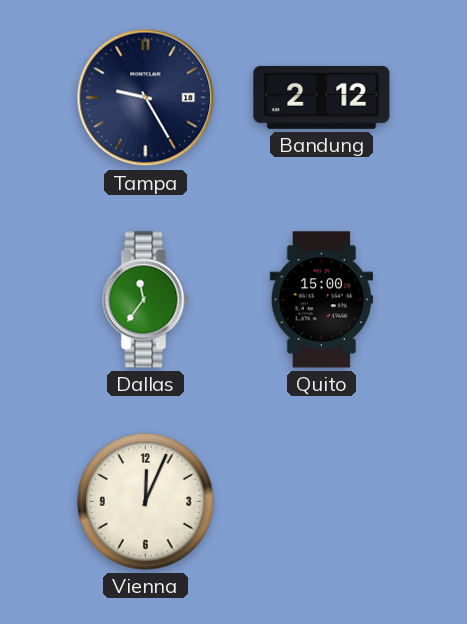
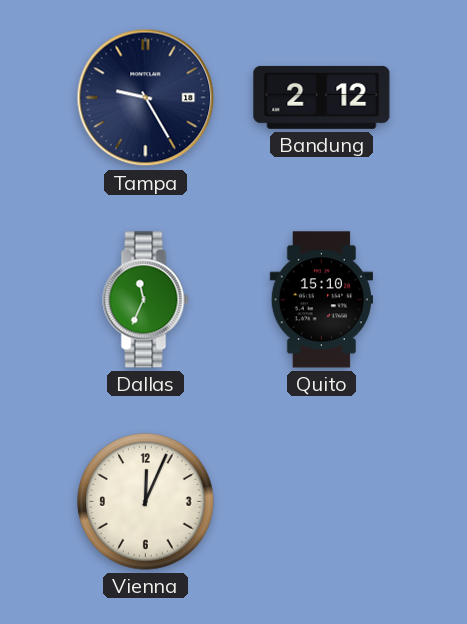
Dallas: 11:36 -> 11:34 (146, 300)
Quito: 15:00 -> 15:10 (321, 300)
